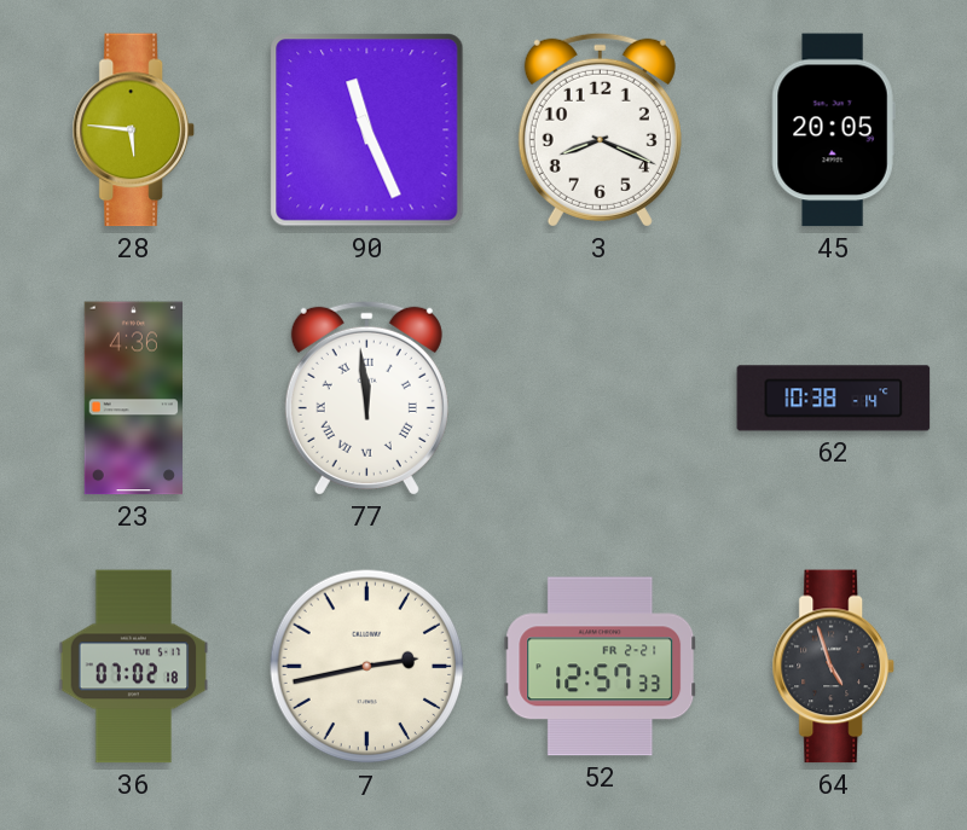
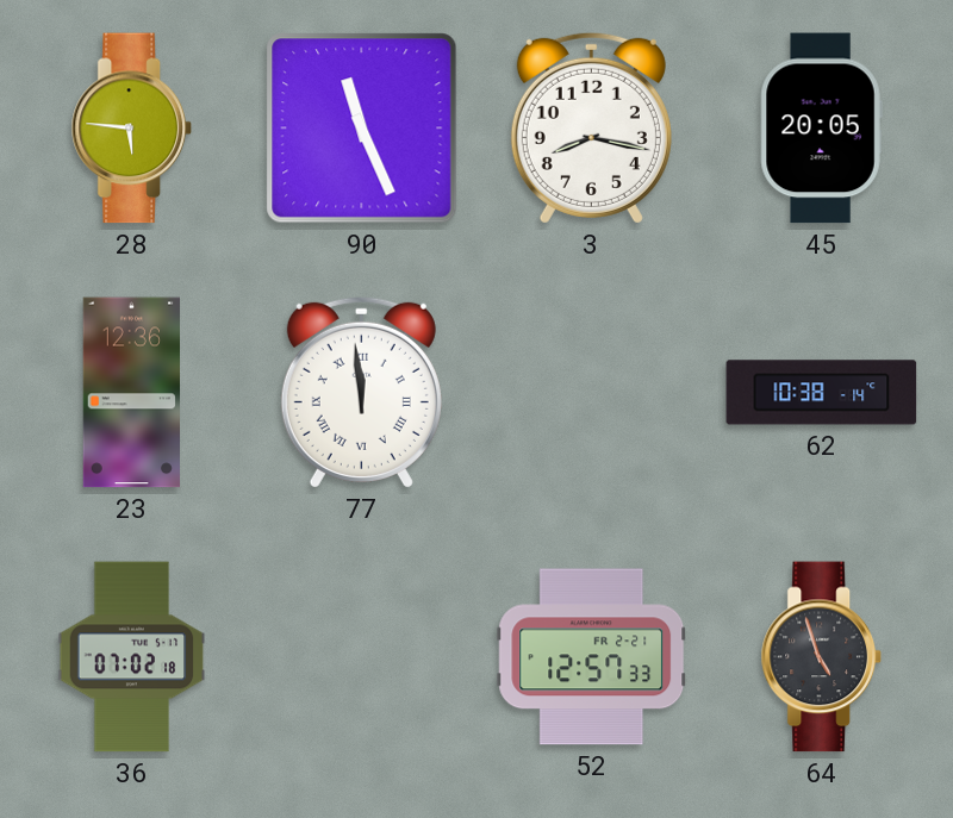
3: 8:19 -> 8:17 (591, 127)
23: 4:36 -> 12:36 (131, 393)
7: 2:43 -> none (367, 667)
